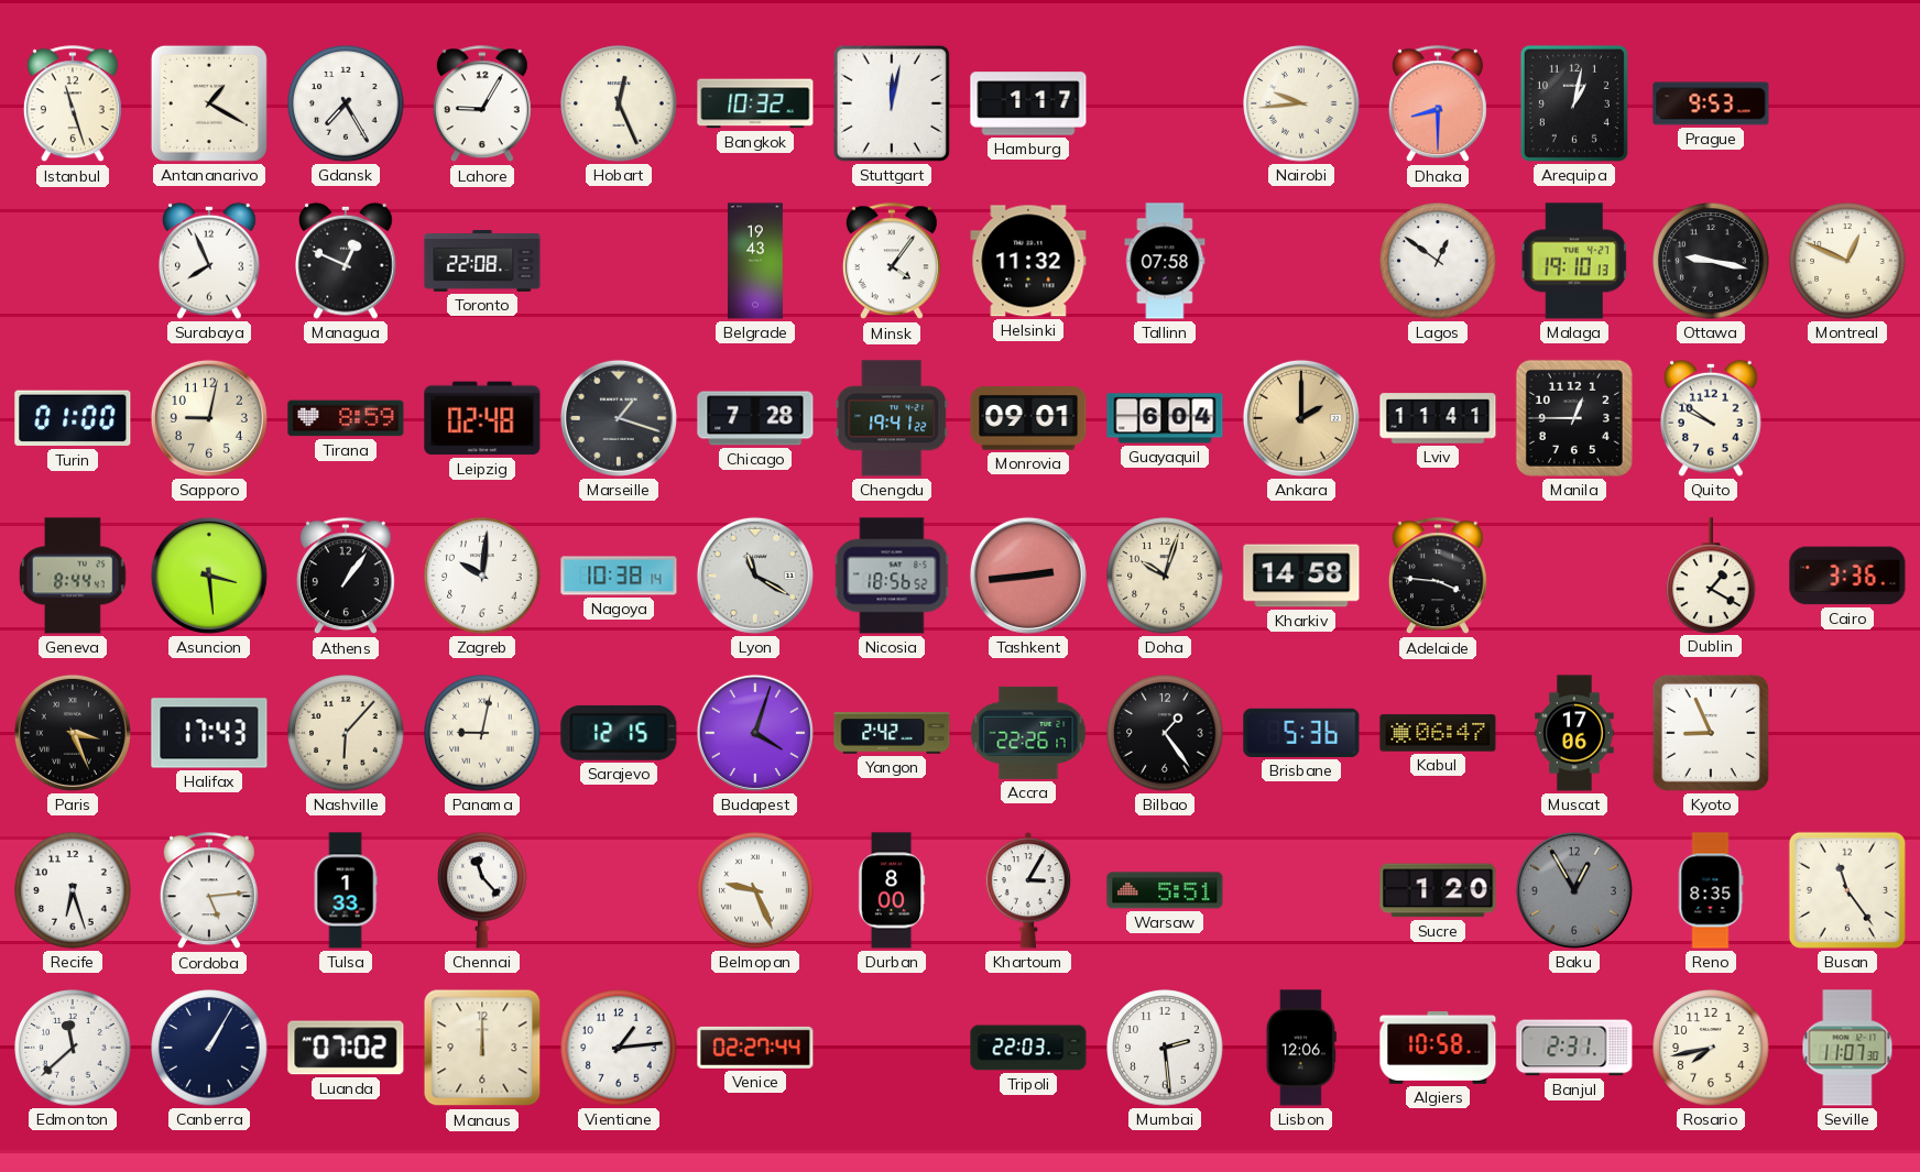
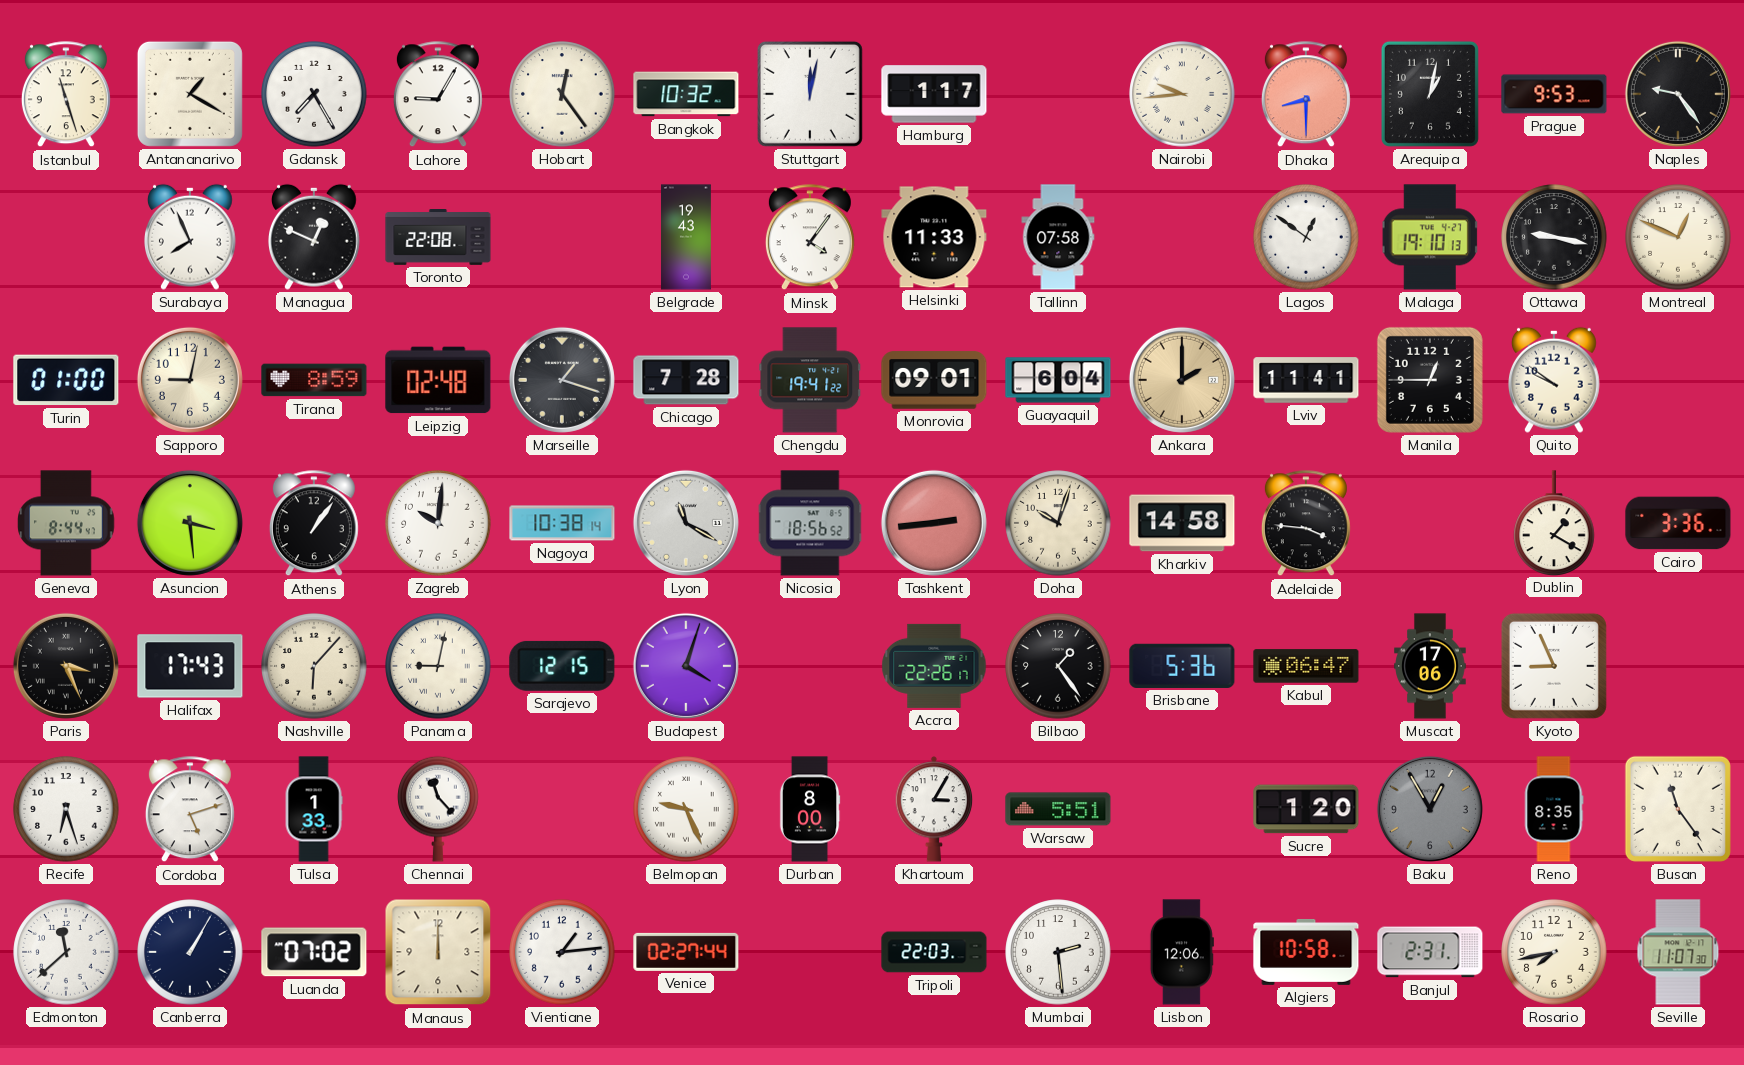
Hobart: 12:26 -> 12:24 (562, 94)
Naples: none -> 9:24 (1678, 94)
Helsinki: 11:32 -> 11:33 (934, 237)
Yangon: 2:42 -> none (892, 733)
Cordoba: 5:14 -> 5:12 (190, 810)
